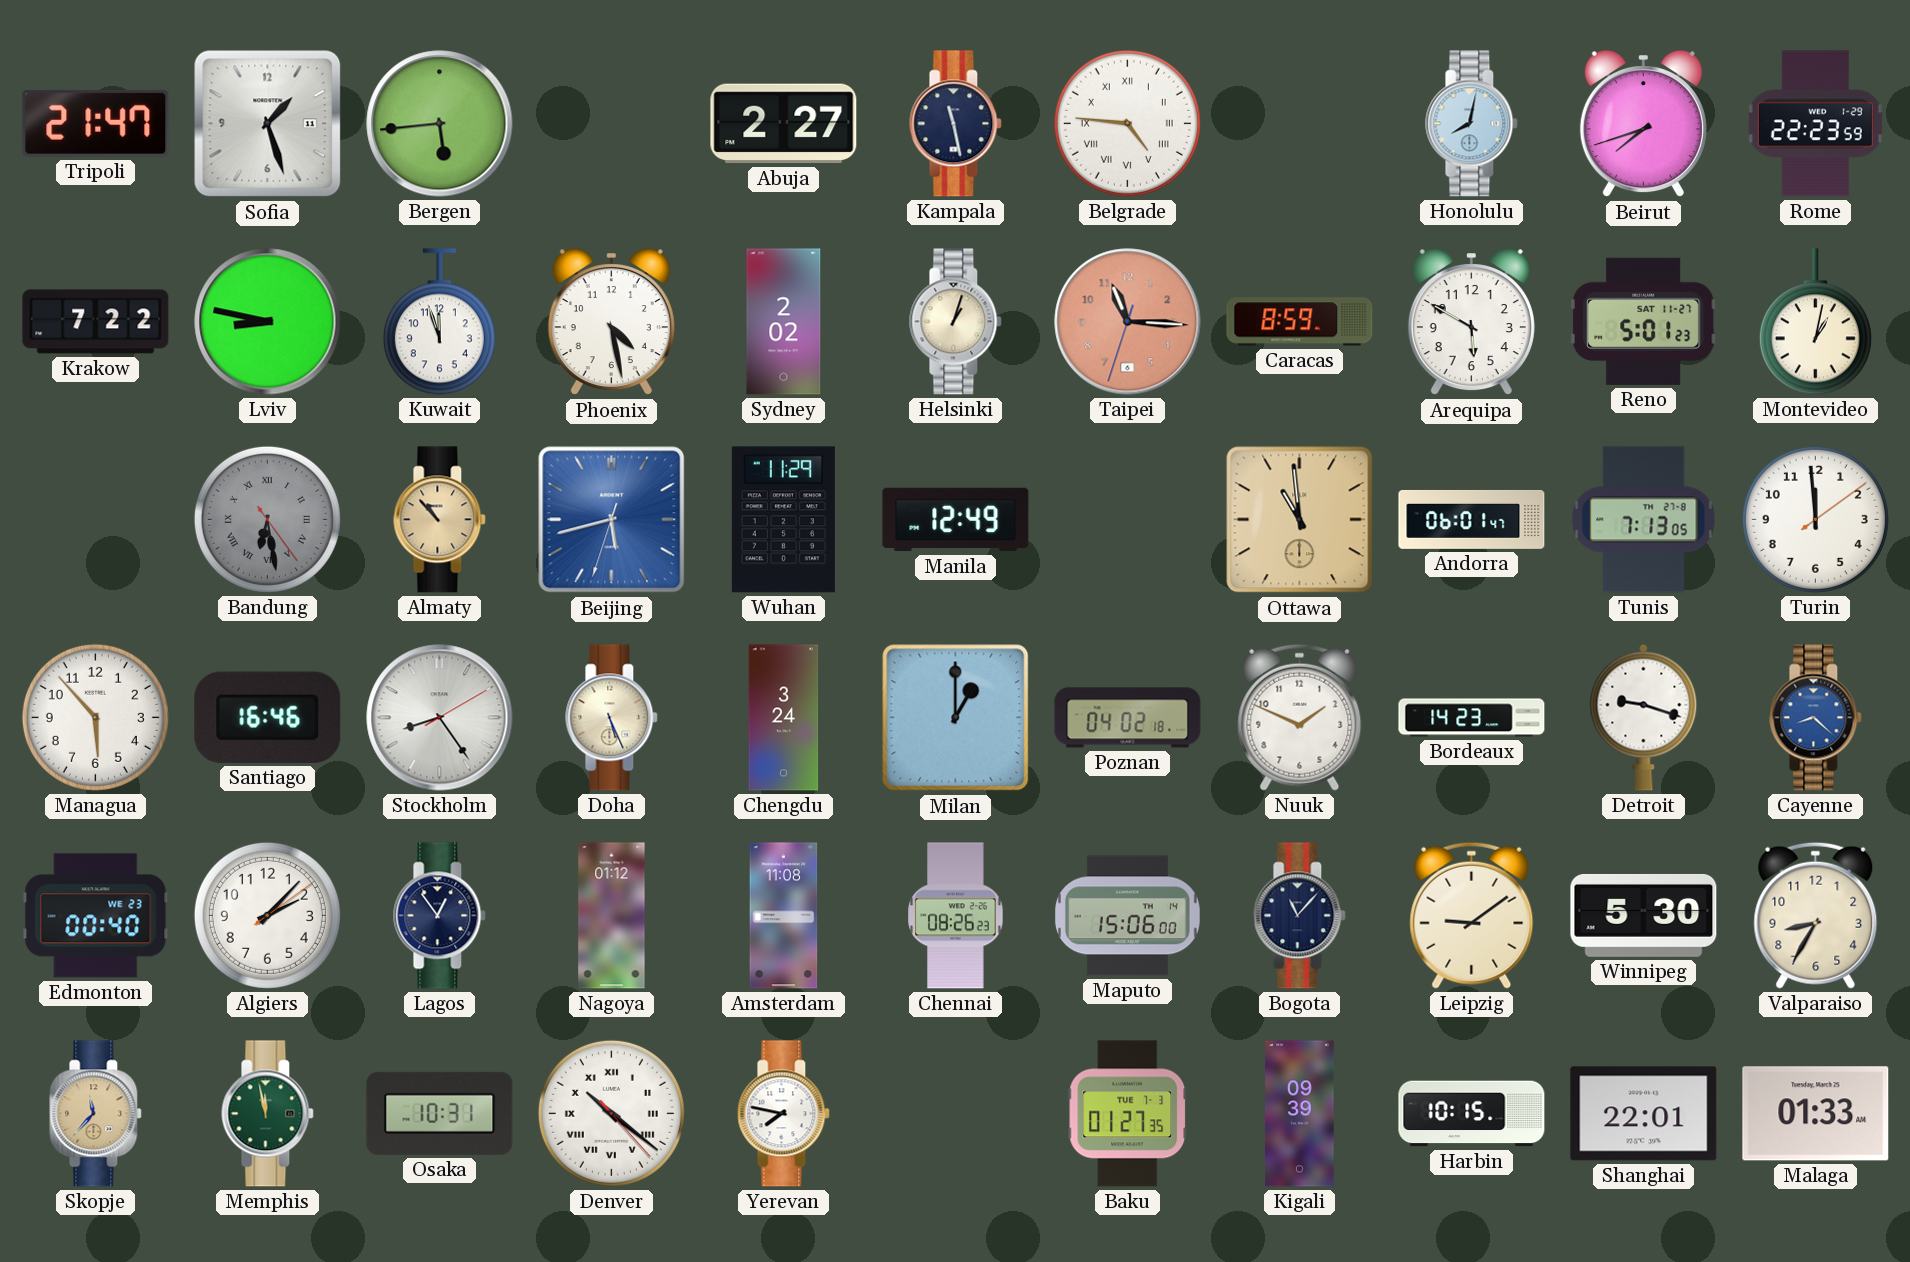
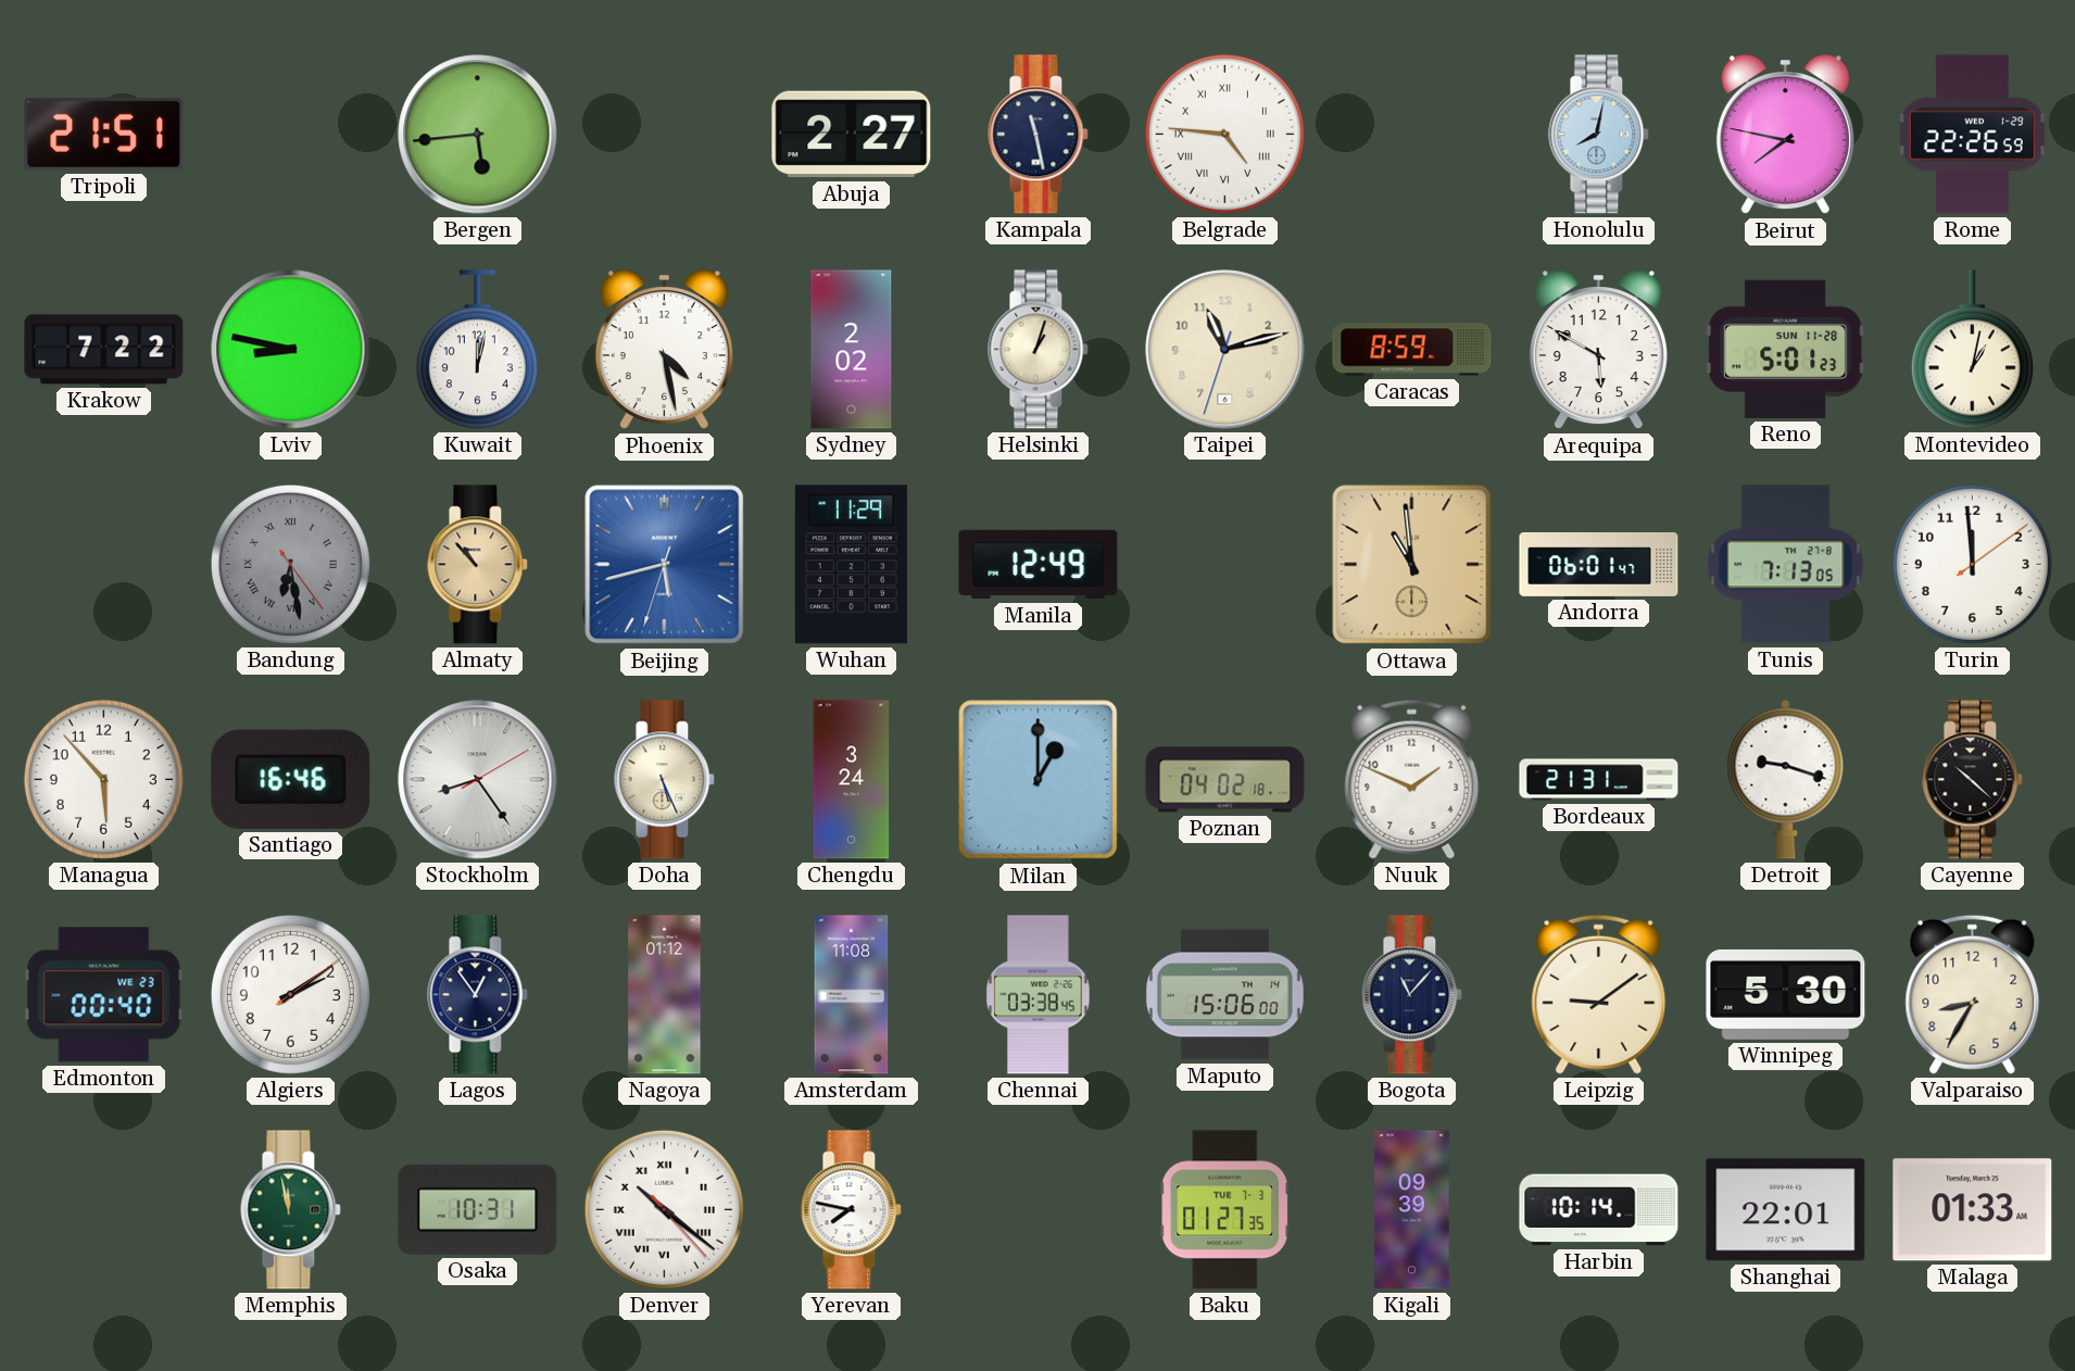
Tripoli: 21:47 -> 21:51 (104, 134)
Sofia: 1:27 -> none (268, 124)
Beirut: 7:42 -> 7:47 (1785, 136)
Rome: 22:23 -> 22:26 (1972, 135)
Kuwait: 11:57 -> 12:02 (477, 350)
Taipei: 11:15 -> 11:12 (1225, 350)
Taipei dial: salmon -> cream (1225, 350)
Reno date: SAT 11-27 -> SUN 11-28 (1785, 349)
Bordeaux: 14:23 -> 21:31 (1599, 780)
Cayenne: 8:22 -> 10:22 (1973, 780)
Cayenne dial: blue -> black (1973, 780)
Algiers: 2:07 -> 2:09 (290, 994)
Chennai: 08:26 -> 03:38 (1039, 995)
Skopje: 11:37 -> none (96, 1114)
Harbin: 10:15 -> 10:14 (1599, 1210)
